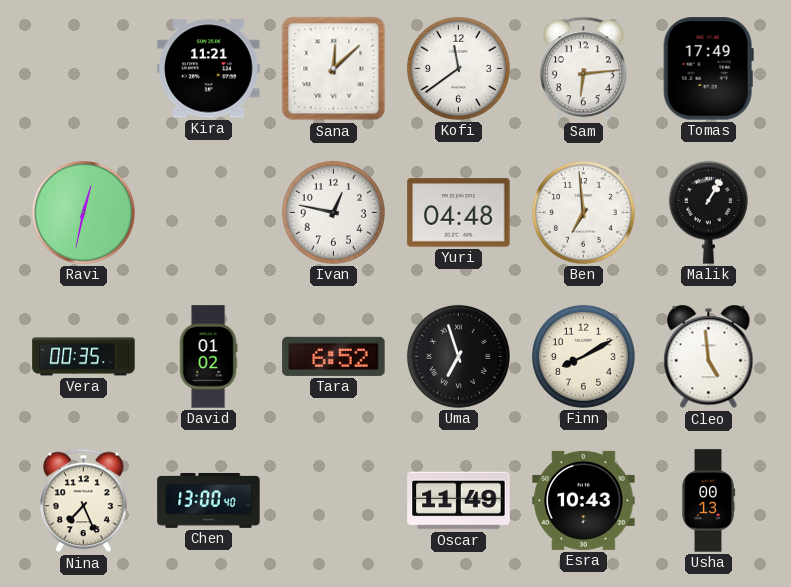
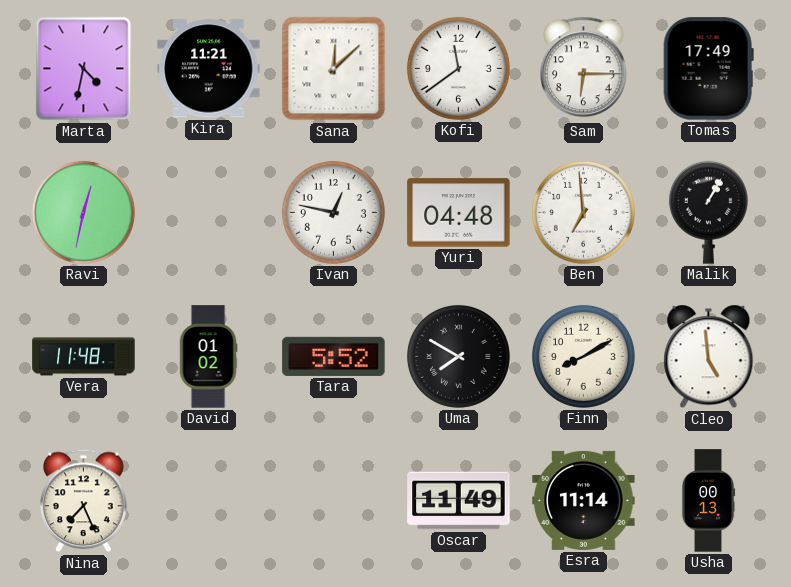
Marta: none -> 4:32 (84, 69)
Sam: 6:14 -> 6:15 (584, 69)
Vera: 00:35 -> 11:48 (84, 357)
Tara: 6:52 -> 5:52 (334, 356)
Uma: 6:57 -> 7:50 (458, 356)
Chen: 13:00 -> none (209, 500)
Esra: 10:43 -> 11:14 (584, 500)
